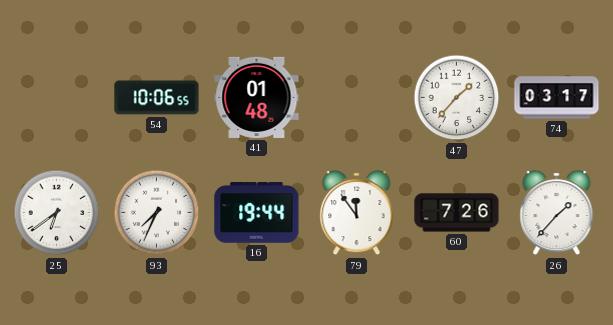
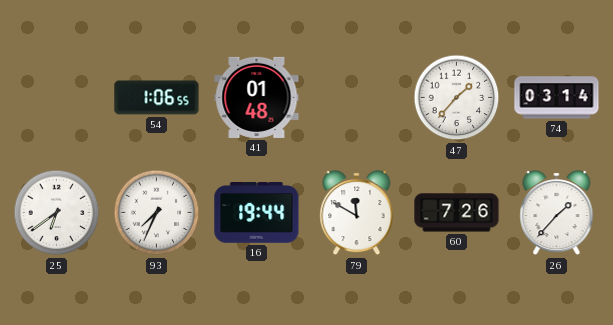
54: 10:06 -> 1:06 (157, 98)
74: 03:17 -> 03:14 (557, 98)
79: 11:54 -> 11:50 (357, 213)
